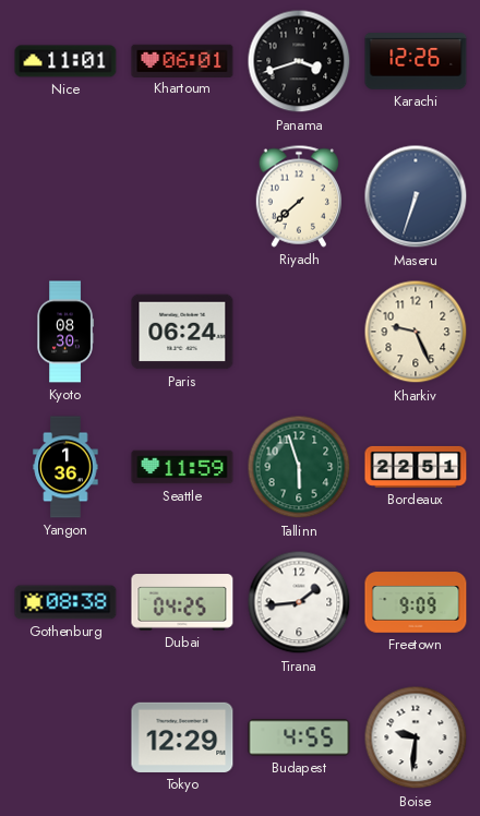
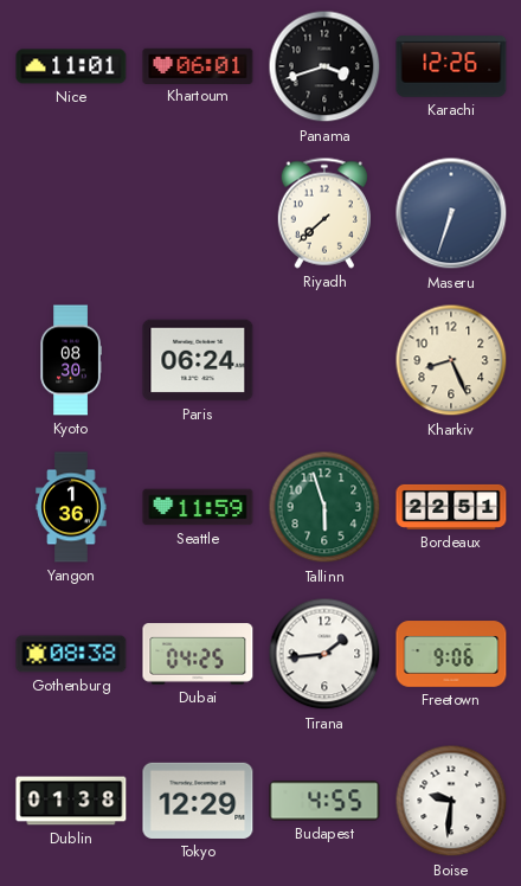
Kharkiv: 9:26 -> 8:26 (451, 360)
Freetown: 9:09 -> 9:06 (451, 654)
Dublin: none -> 01:38 (71, 801)
